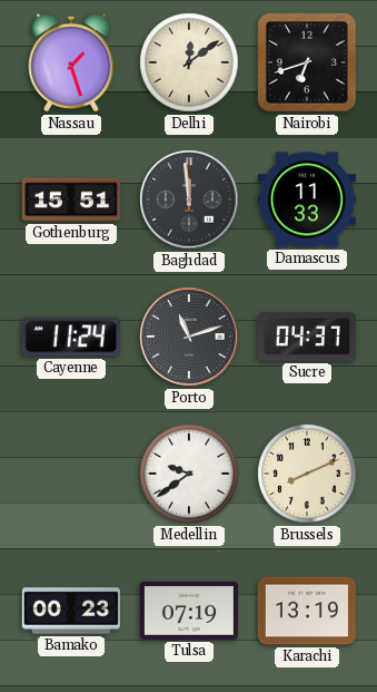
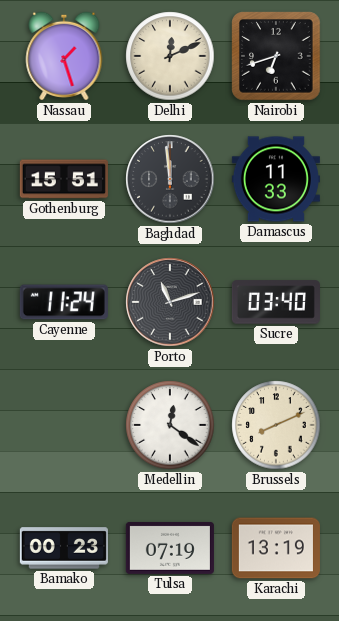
Delhi: 12:09 -> 12:11 (170, 56)
Sucre: 04:37 -> 03:40 (276, 302)
Medellin: 9:39 -> 12:21 (170, 425)
